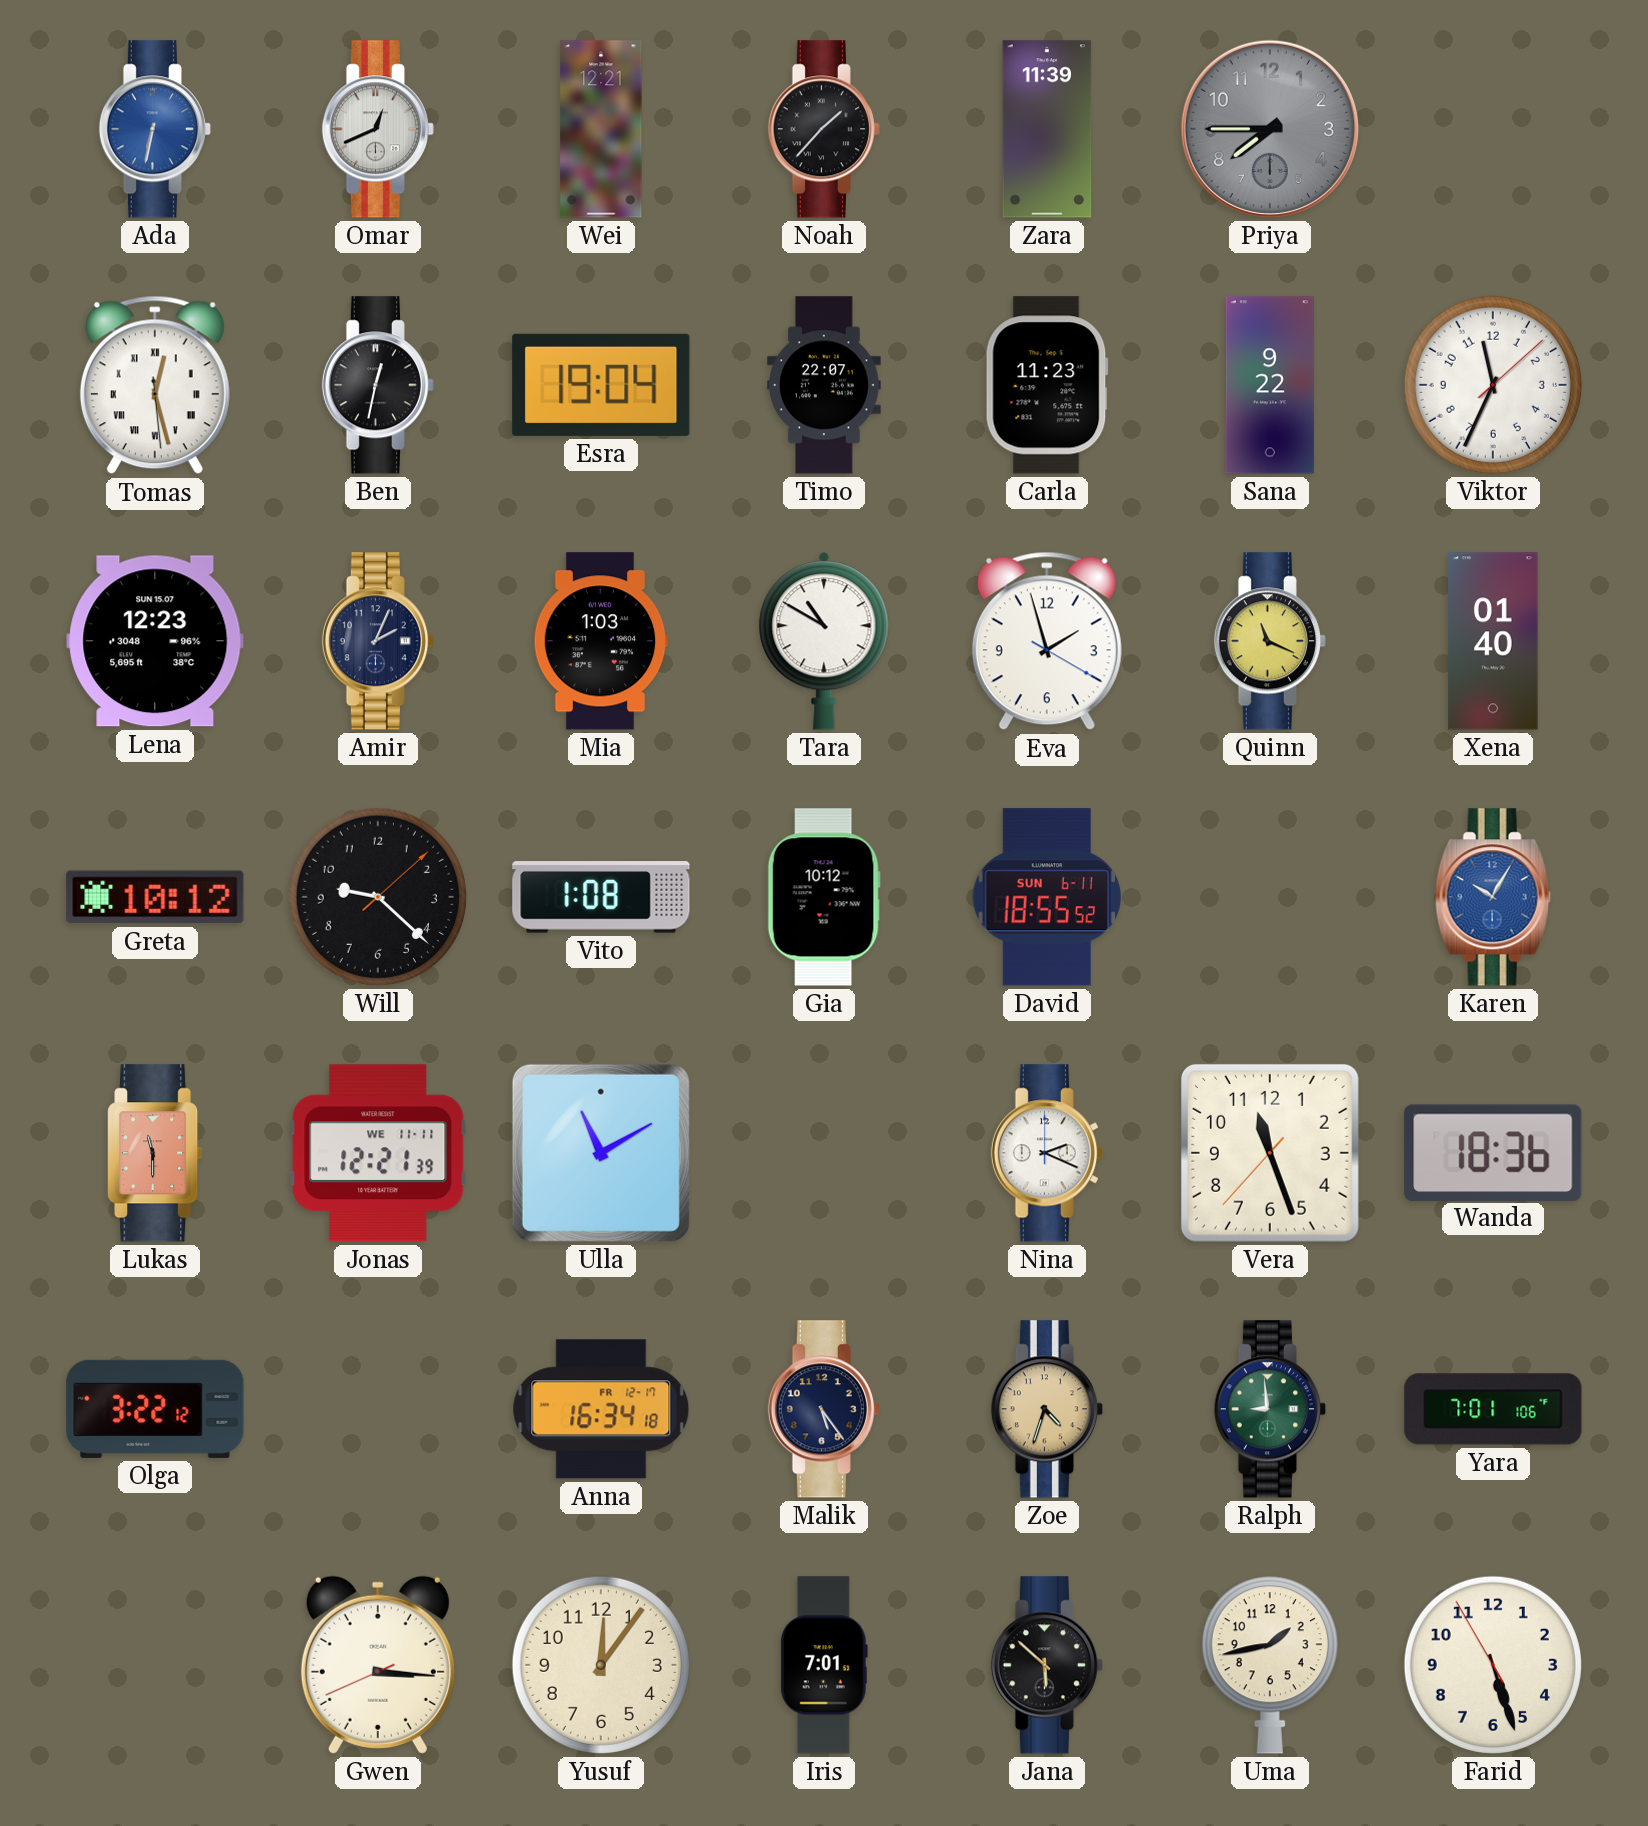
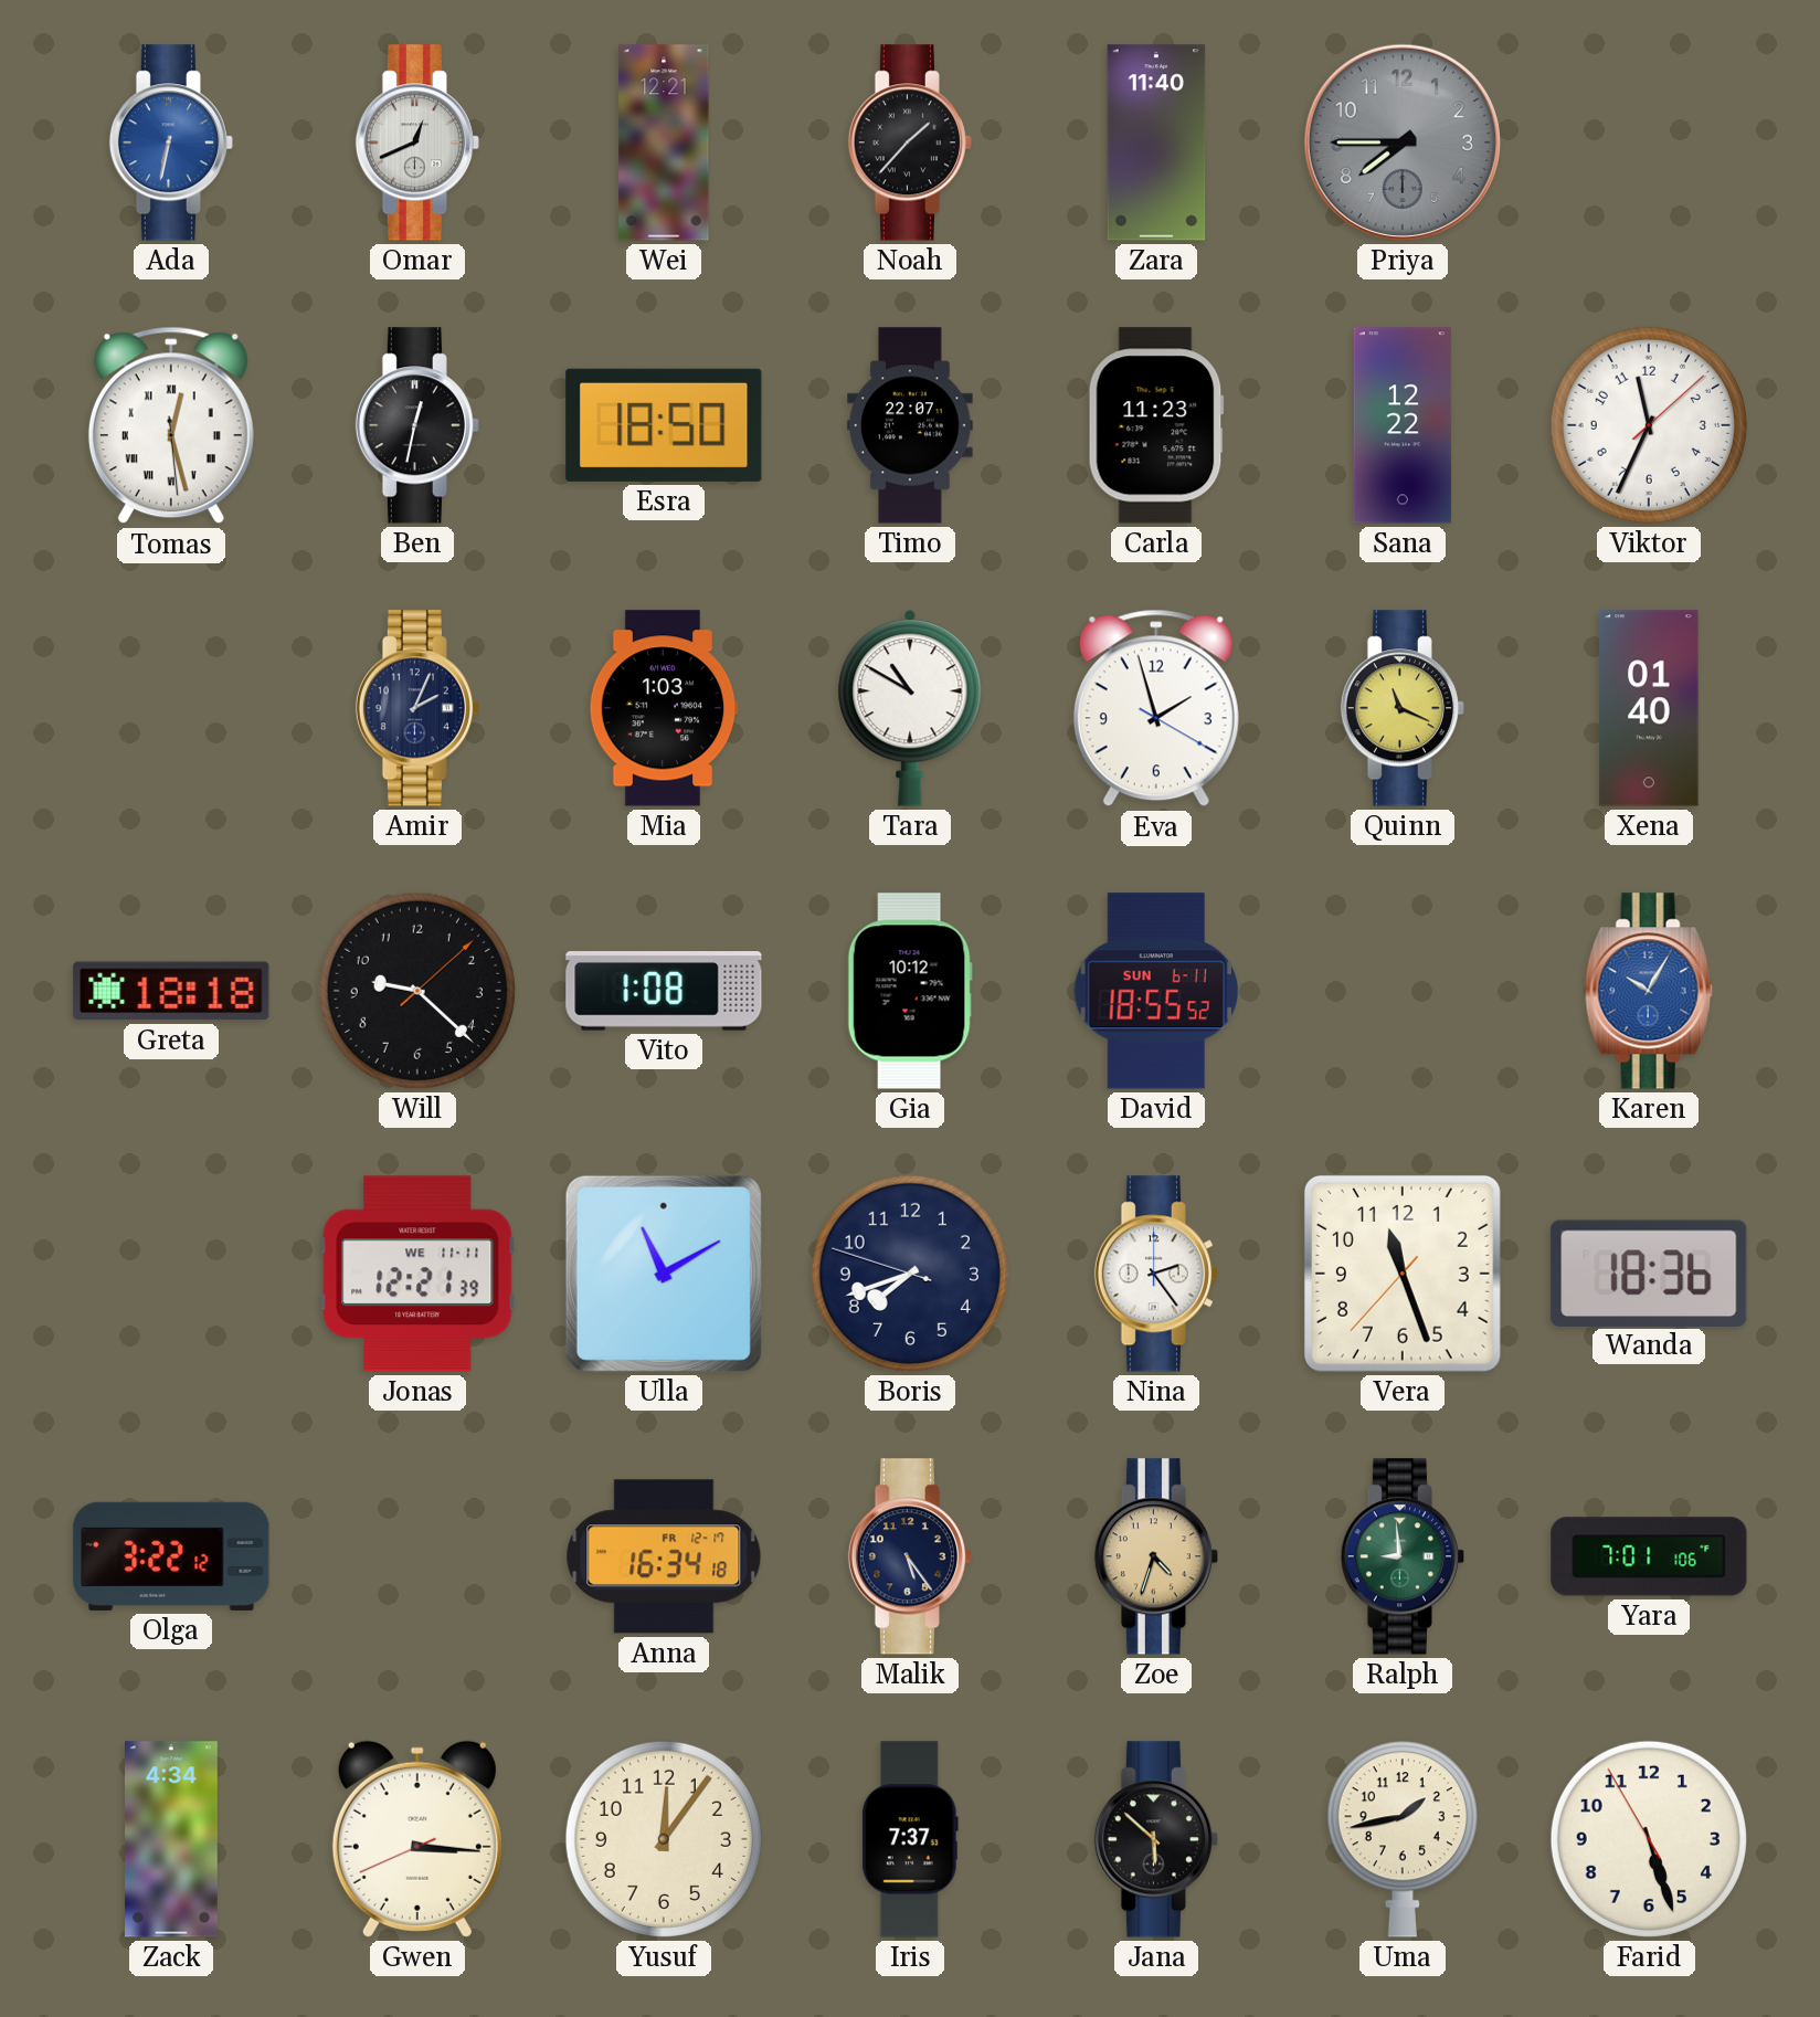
Zara: 11:39 -> 11:40 (1156, 142)
Esra: 19:04 -> 18:50 (664, 425)
Sana: 9:22 -> 12:22 (1403, 425)
Lena: 12:23 -> none (155, 641)
Greta: 10:12 -> 18:18 (171, 991)
Lukas: 11:30 -> none (156, 1153)
Boris: none -> 7:41 (910, 1274)
Nina: 2:19 -> 2:24 (1156, 1274)
Zack: none -> 4:34 (172, 1839)
Iris: 7:01 -> 7:37 (910, 1839)
